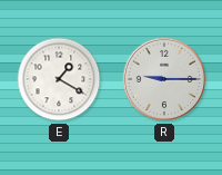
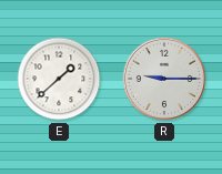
E: 1:20 -> 1:38 (59, 79)
